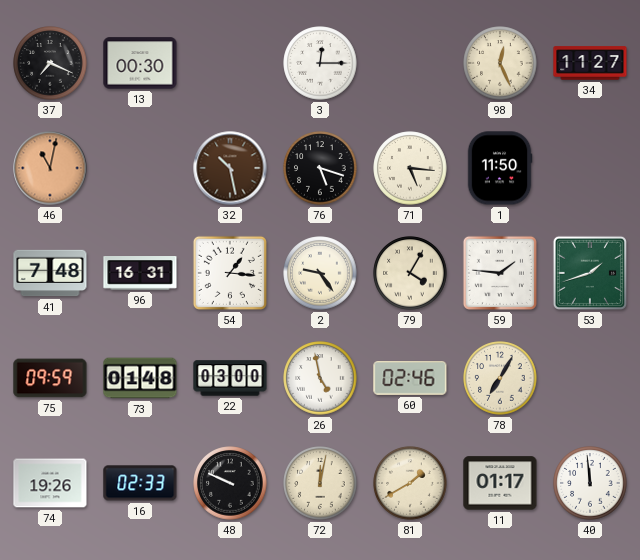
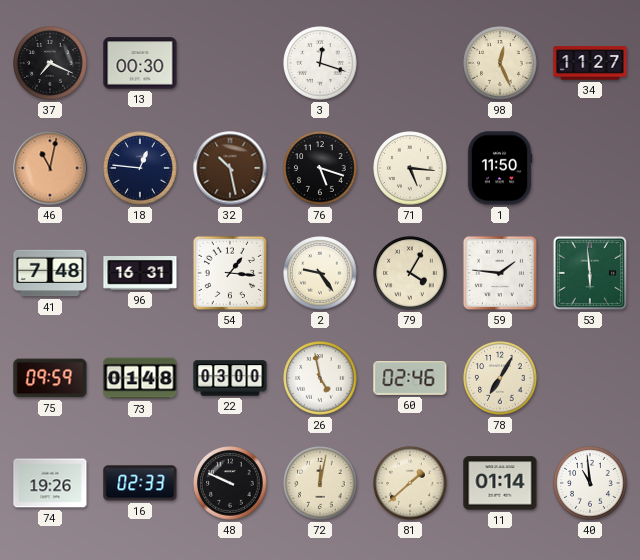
3: 12:15 -> 12:18 (320, 63)
18: none -> 12:46 (140, 168)
53: 1:42 -> 5:59 (590, 273)
81: 1:40 -> 1:38 (410, 483)
11: 01:17 -> 01:14 (500, 483)
40: 11:59 -> 10:59 (590, 483)
